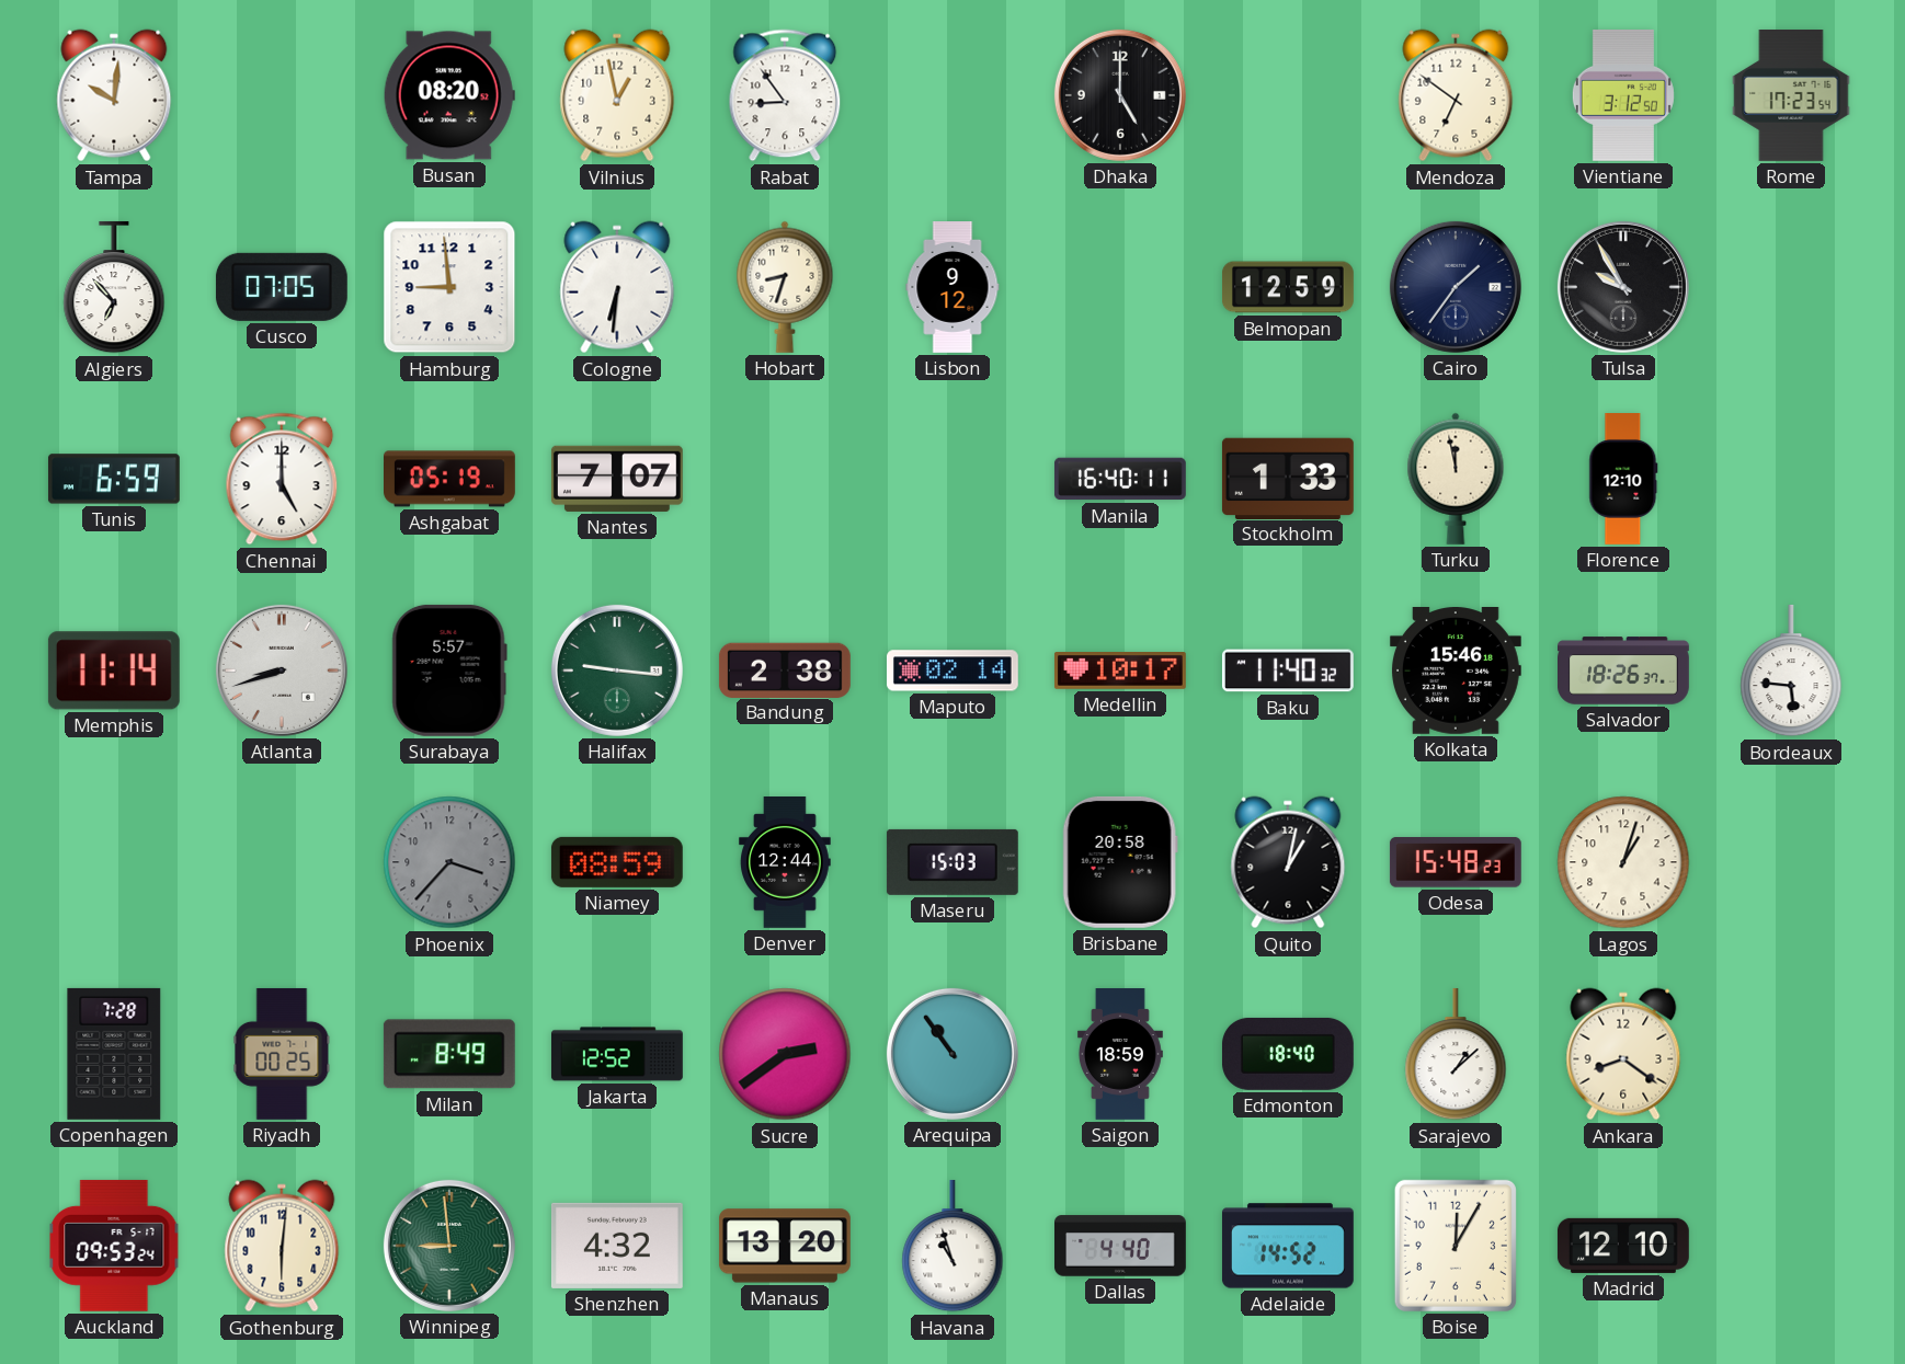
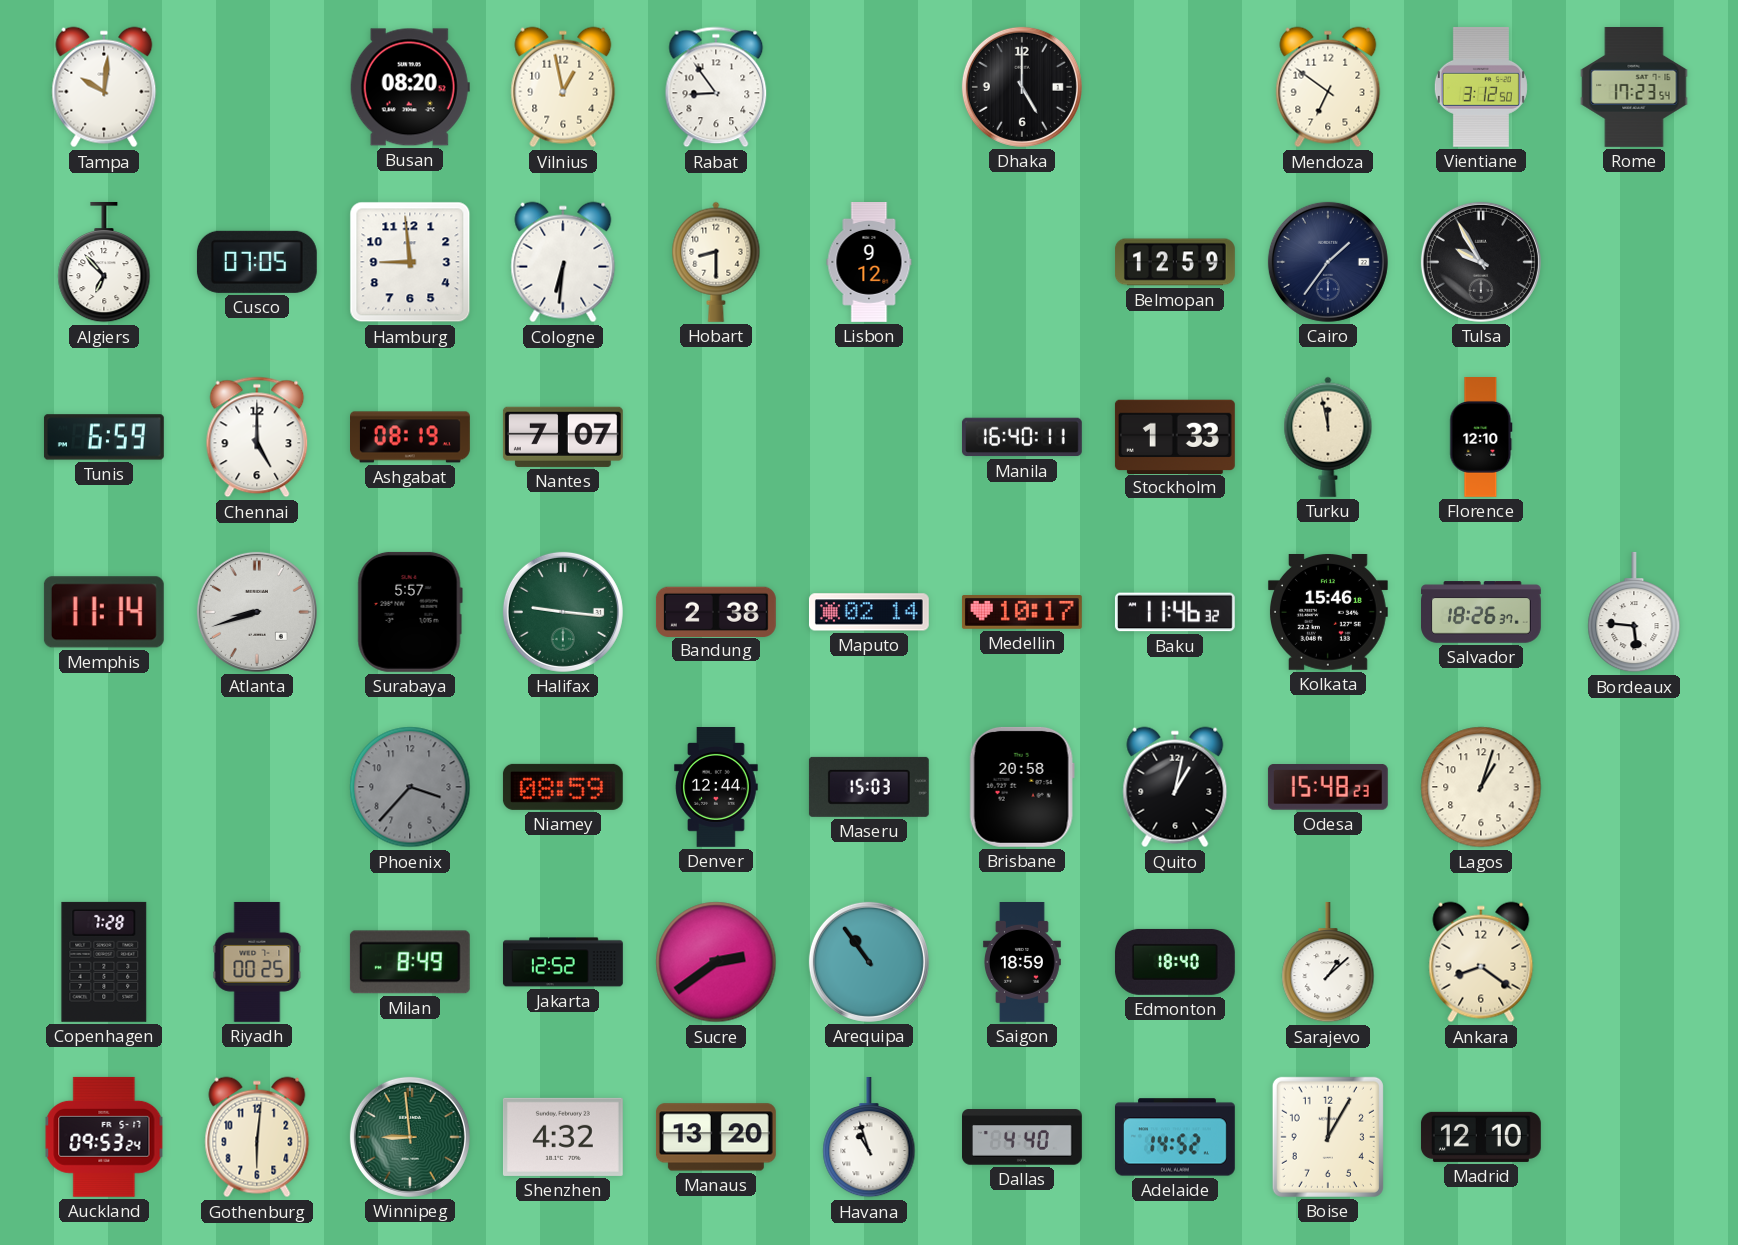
Hobart: 8:33 -> 8:30 (716, 262)
Ashgabat: 05:19 -> 08:19 (411, 437)
Baku: 11:40 -> 11:46 (1175, 612)
